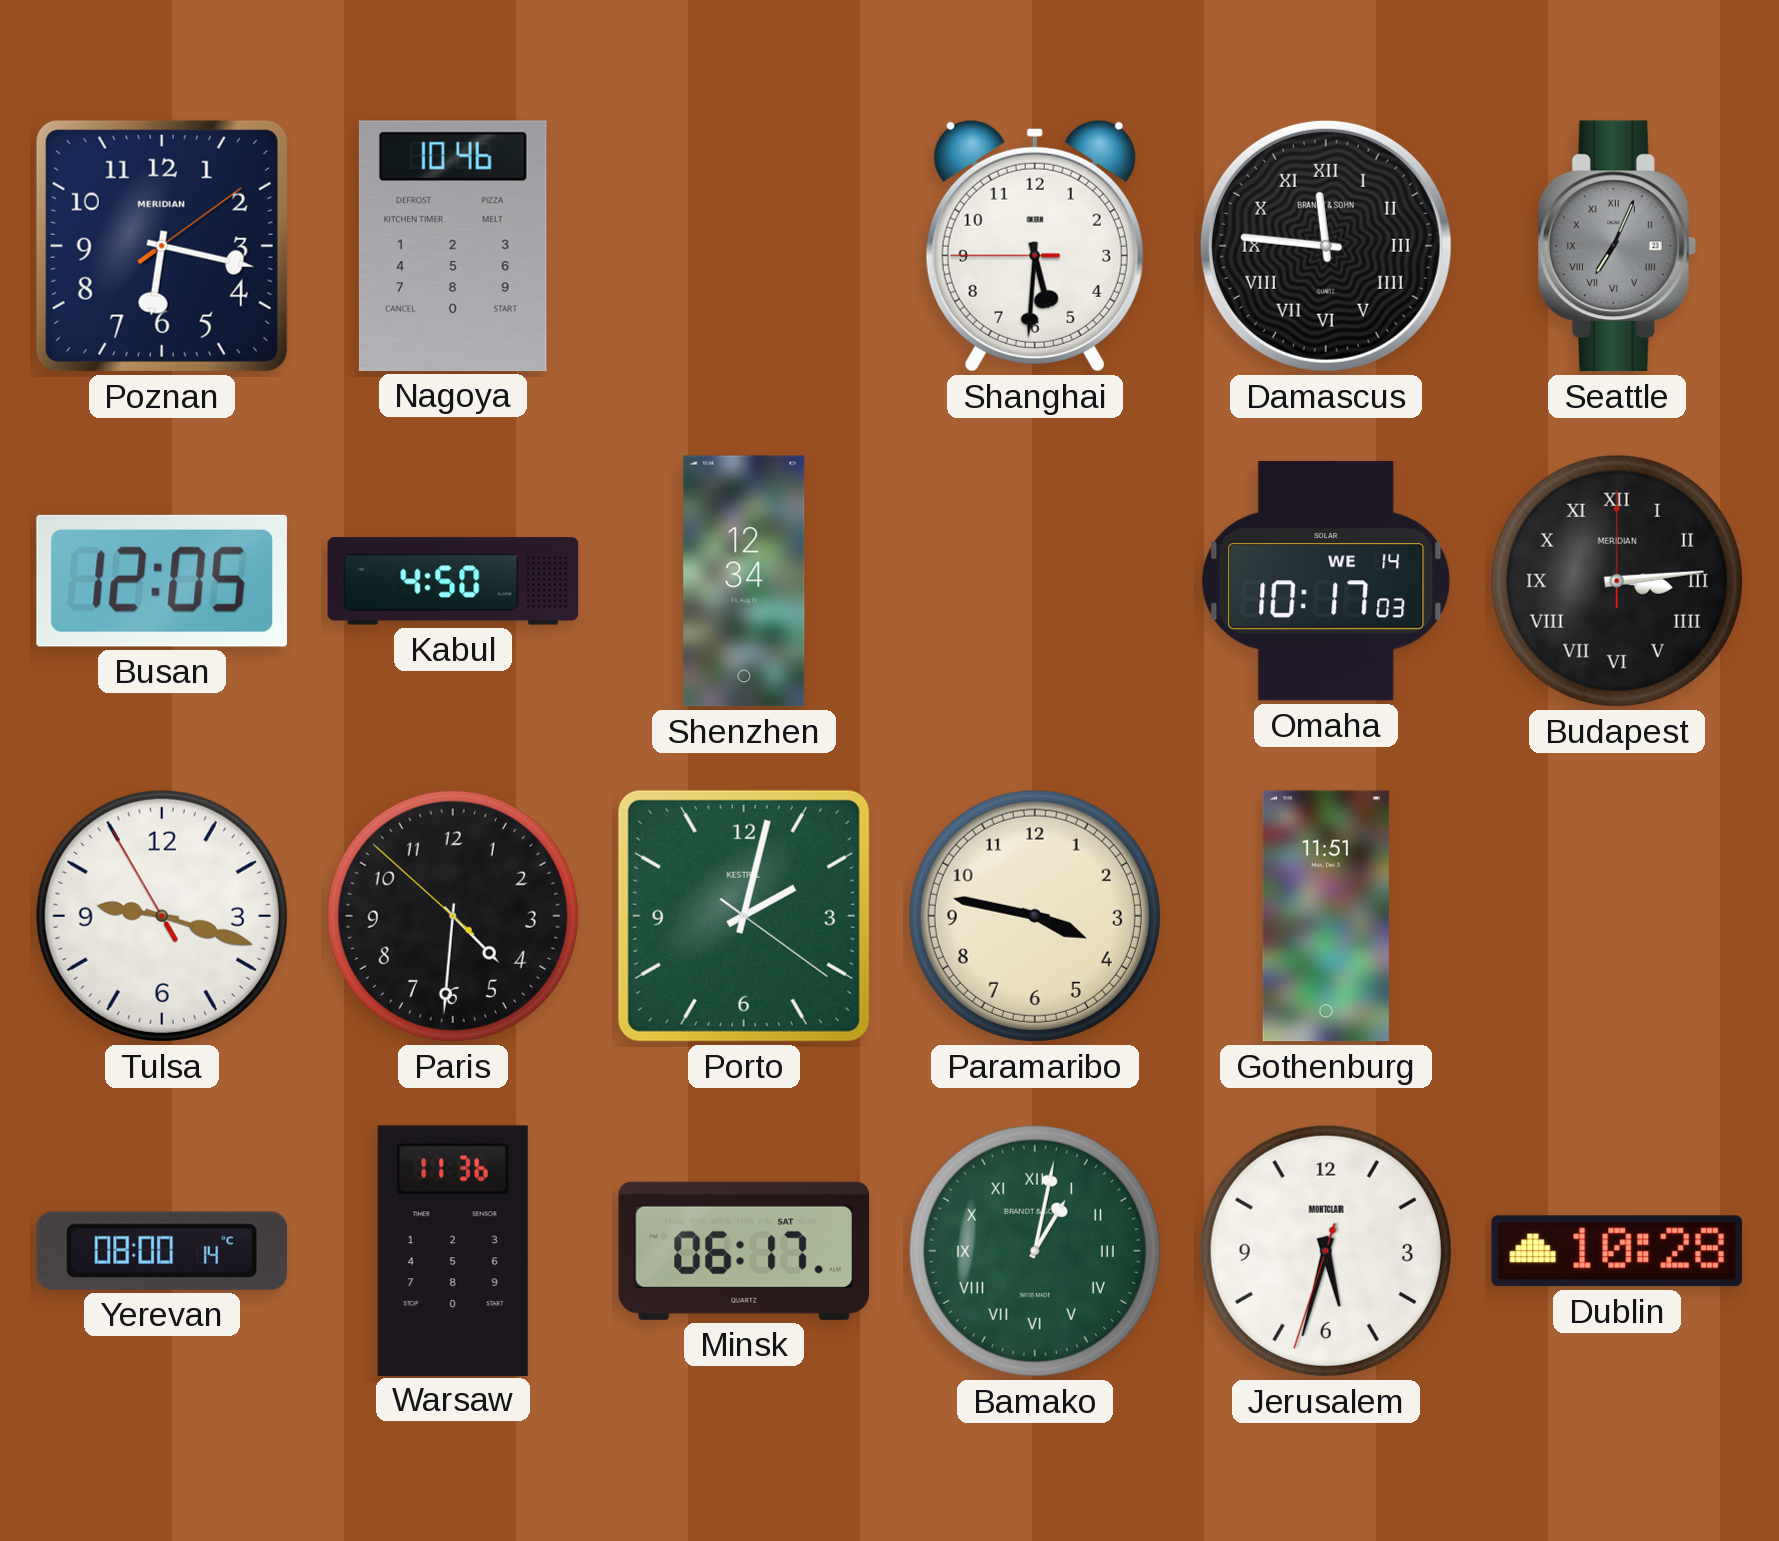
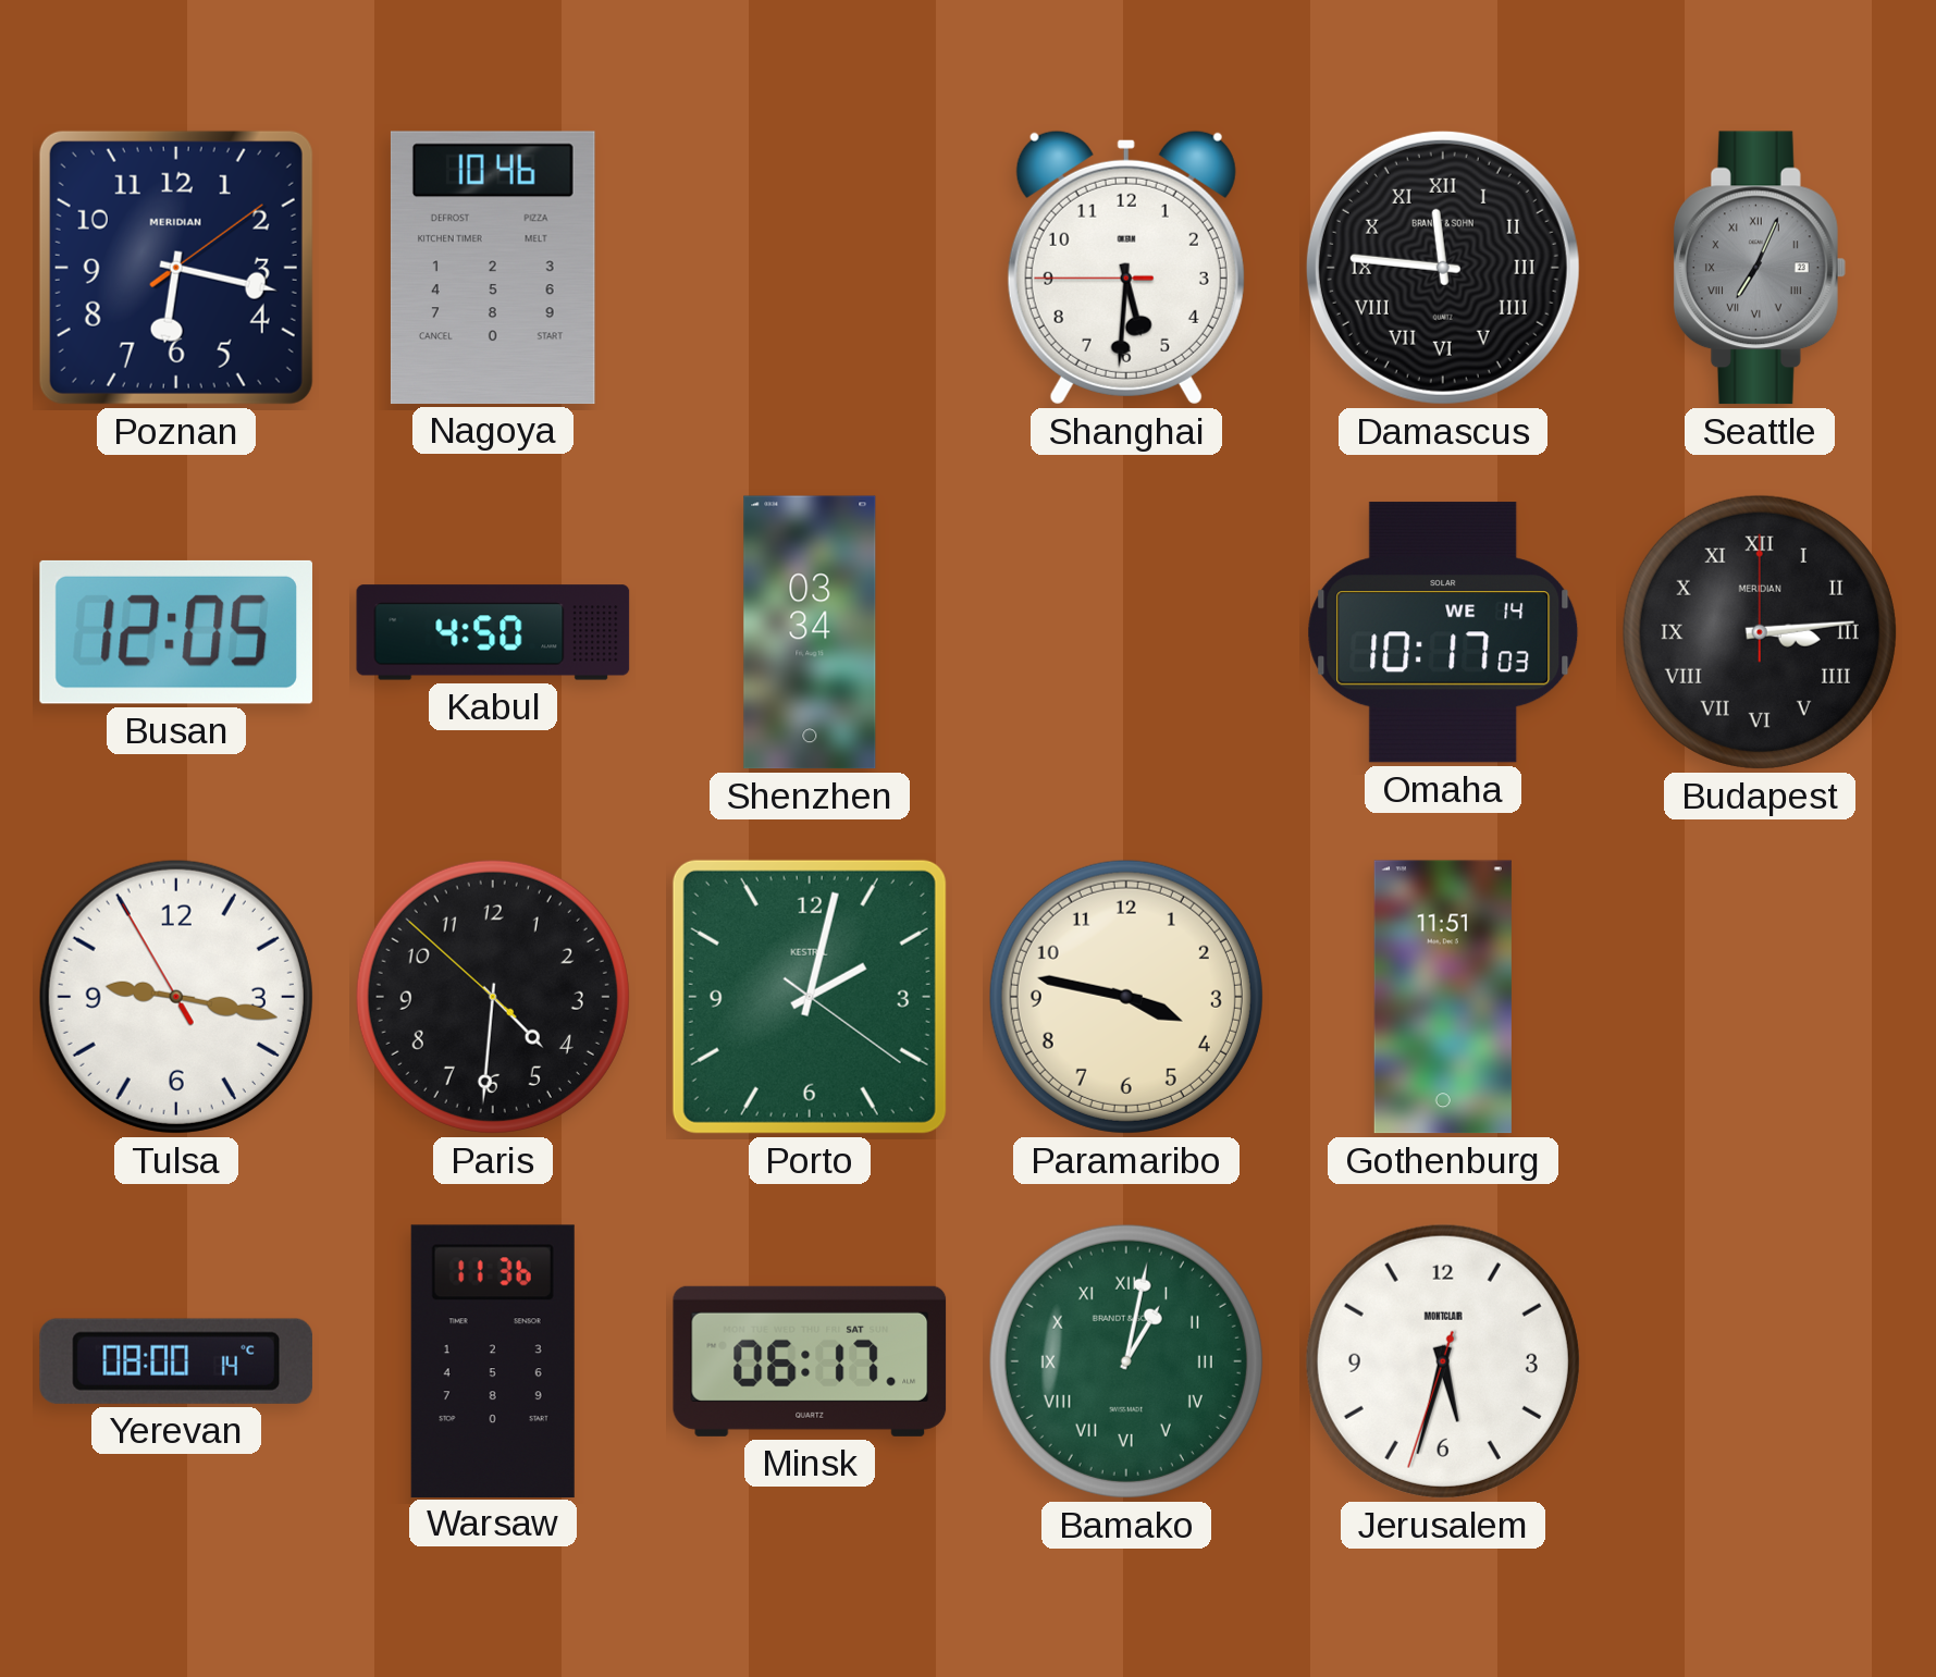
Shenzhen: 12:34 -> 03:34 (810, 632)
Tulsa: 9:17 -> 9:16 (176, 997)
Dublin: 10:28 -> none (1617, 1251)
